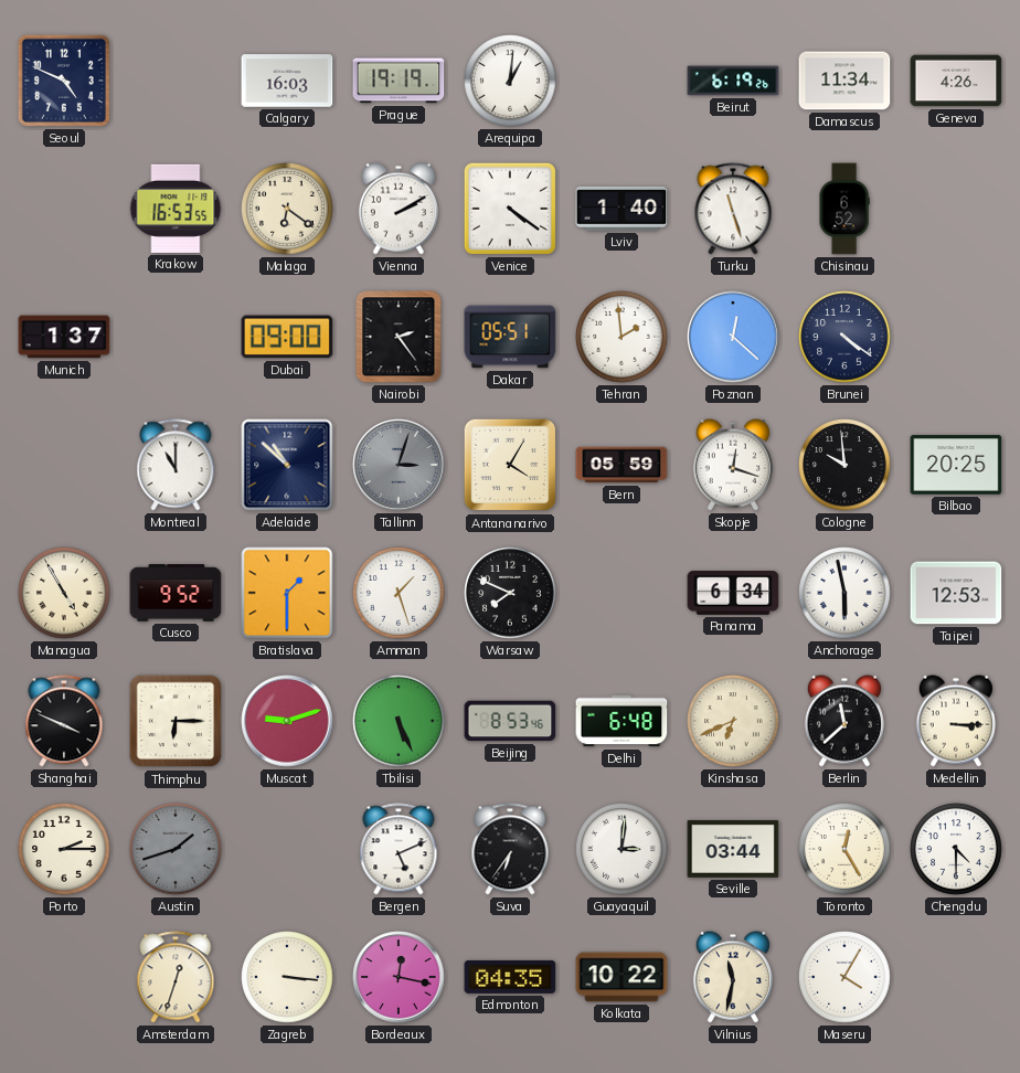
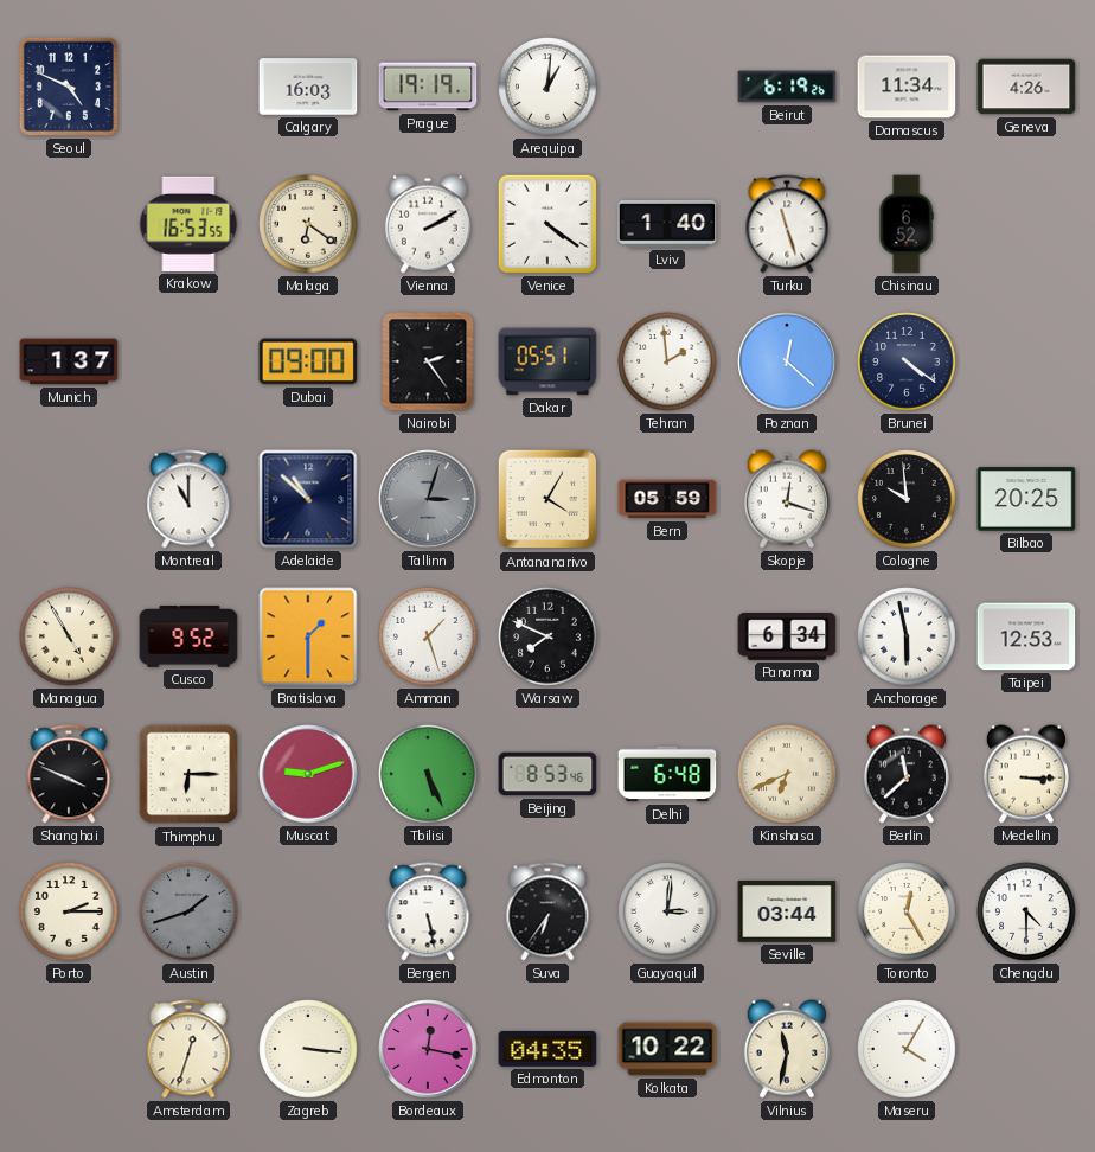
Bergen: 5:11 -> 5:28 (428, 911)
